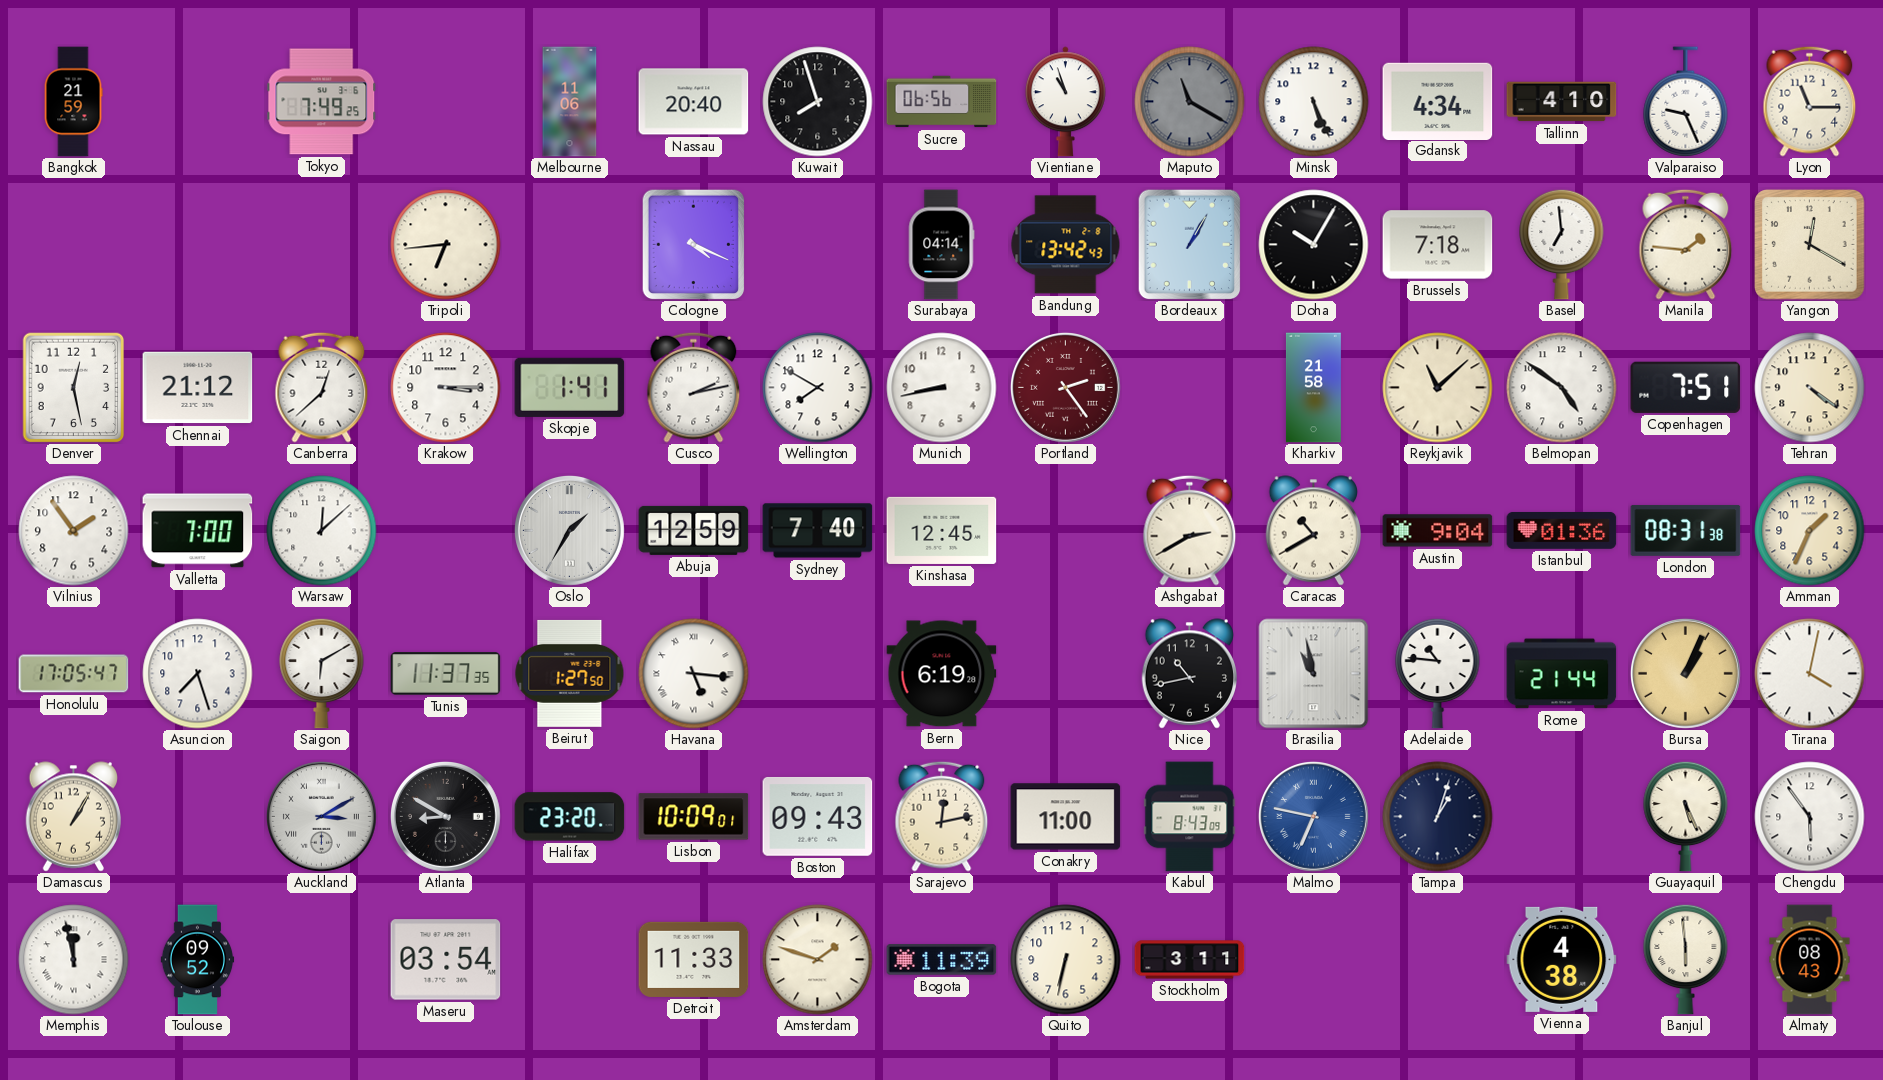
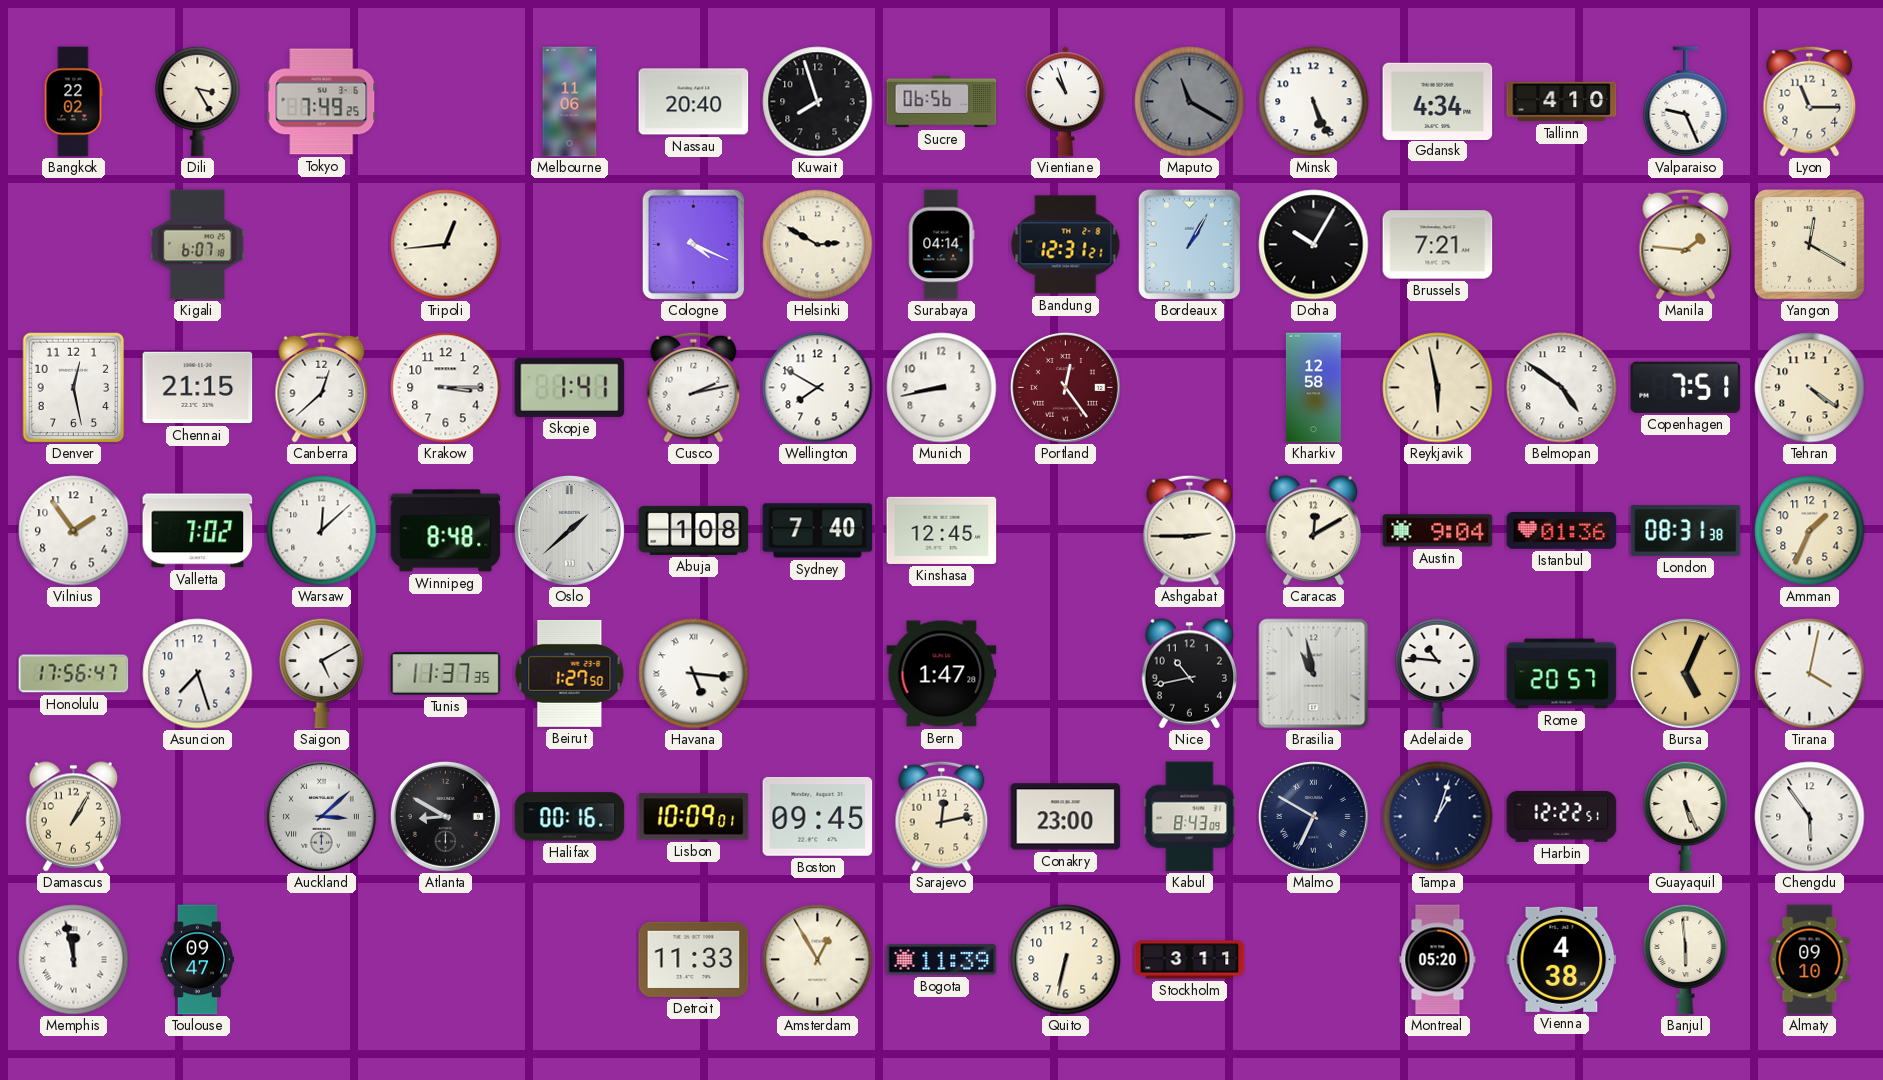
Bangkok: 21:59 -> 22:02 (73, 102)
Dili: none -> 3:25 (198, 101)
Kigali: none -> 6:07 (198, 245)
Tripoli: 6:44 -> 12:44 (446, 245)
Helsinki: none -> 2:50 (818, 245)
Bandung: 13:42 -> 12:31 (1066, 245)
Brussels: 7:18 -> 7:21 (1438, 245)
Basel: 6:59 -> none (1562, 244)
Chennai: 21:12 -> 21:15 (198, 388)
Portland: 2:24 -> 12:24 (1065, 387)
Kharkiv: 21:58 -> 12:58 (1313, 388)
Reykjavik: 11:08 -> 5:58 (1438, 388)
Valletta: 7:00 -> 7:02 (198, 531)
Winnipeg: none -> 8:48 (446, 531)
Oslo: 1:35 -> 1:38 (569, 530)
Abuja: 12:59 -> 1:08 (694, 530)
Ashgabat: 2:40 -> 2:45 (1190, 530)
Caracas: 10:40 -> 12:10 (1313, 531)
Honolulu: 17:05 -> 17:56 (74, 674)
Saigon: 6:10 -> 5:10 (322, 673)
Bern: 6:19 -> 1:47 (942, 674)
Rome: 21:44 -> 20:57 (1562, 674)
Bursa: 1:04 -> 5:04 (1685, 673)
Auckland: 3:10 -> 3:08 (321, 816)
Halifax: 23:20 -> 00:16 (570, 817)
Boston: 09:43 -> 09:45 (818, 816)
Conakry: 11:00 -> 23:00 (1066, 817)
Malmo: 6:47 -> 6:50 (1313, 816)
Malmo dial: blue -> navy (1313, 816)
Harbin: none -> 12:22 (1562, 816)
Toulouse: 09:52 -> 09:47 (198, 960)
Maseru: 03:54 -> none (446, 960)
Amsterdam: 1:48 -> 12:55 (818, 960)
Montreal: none -> 05:20 (1438, 960)
Almaty: 08:43 -> 09:10 (1810, 960)
